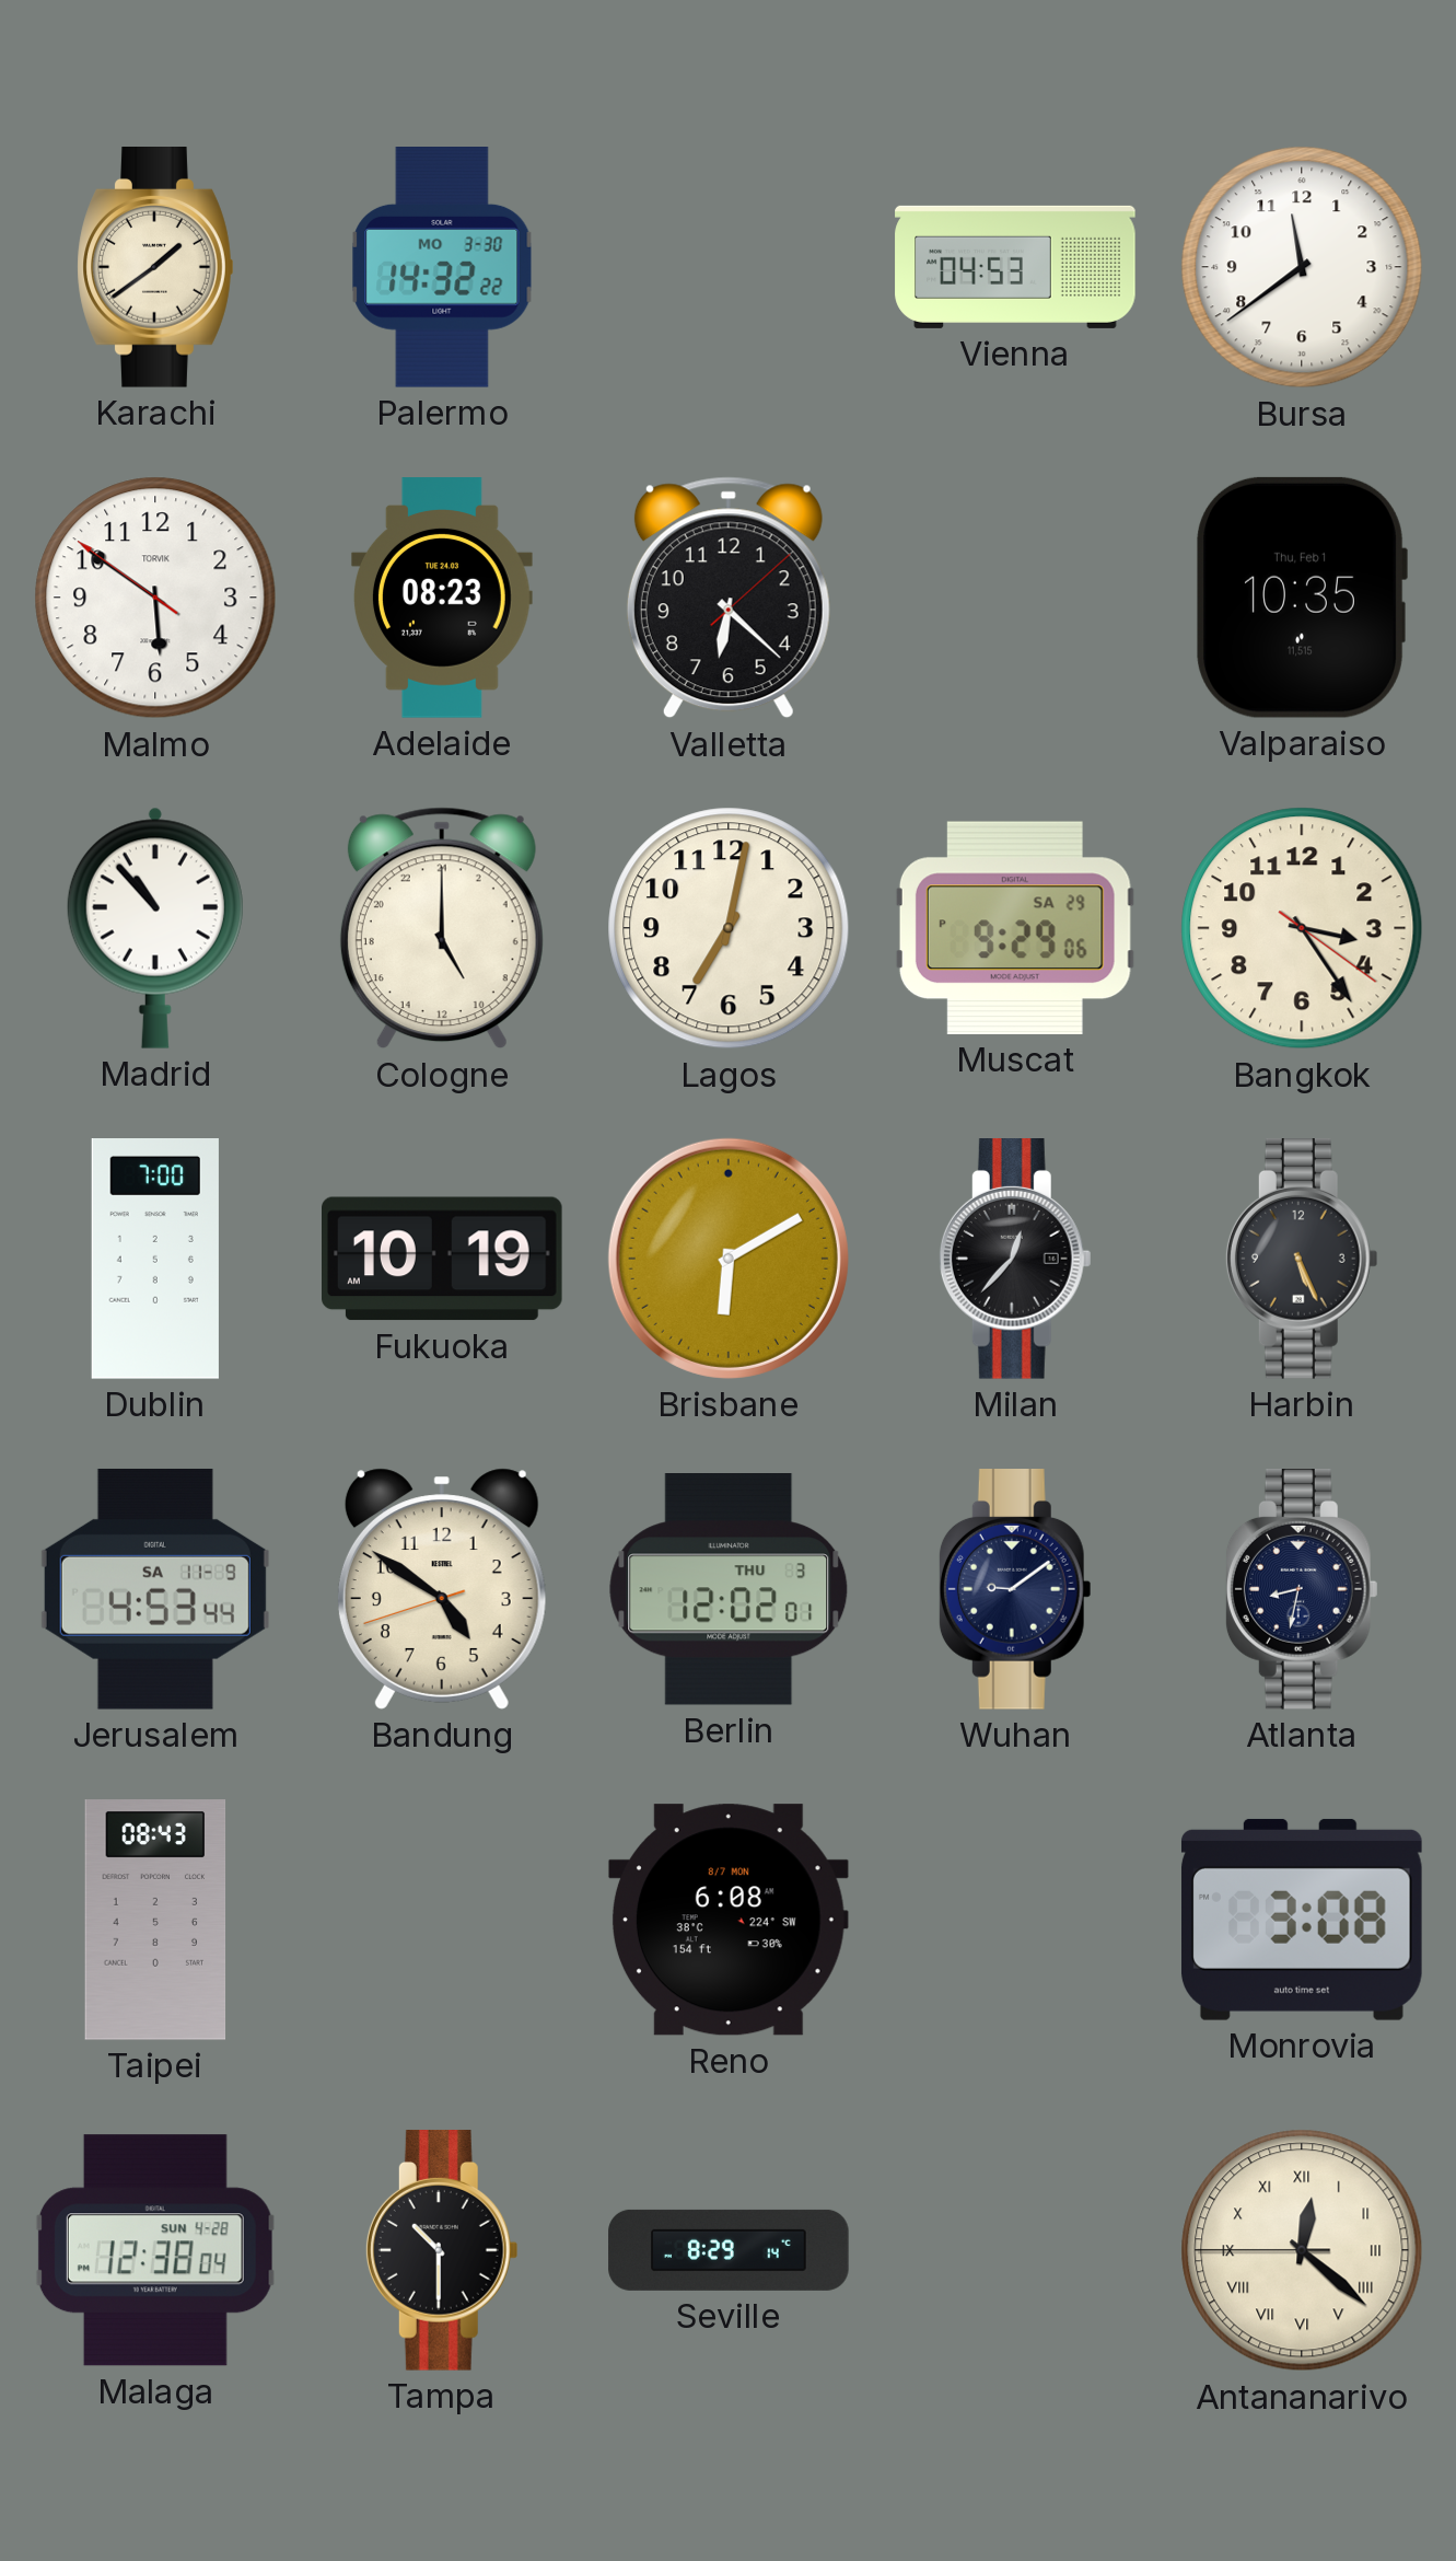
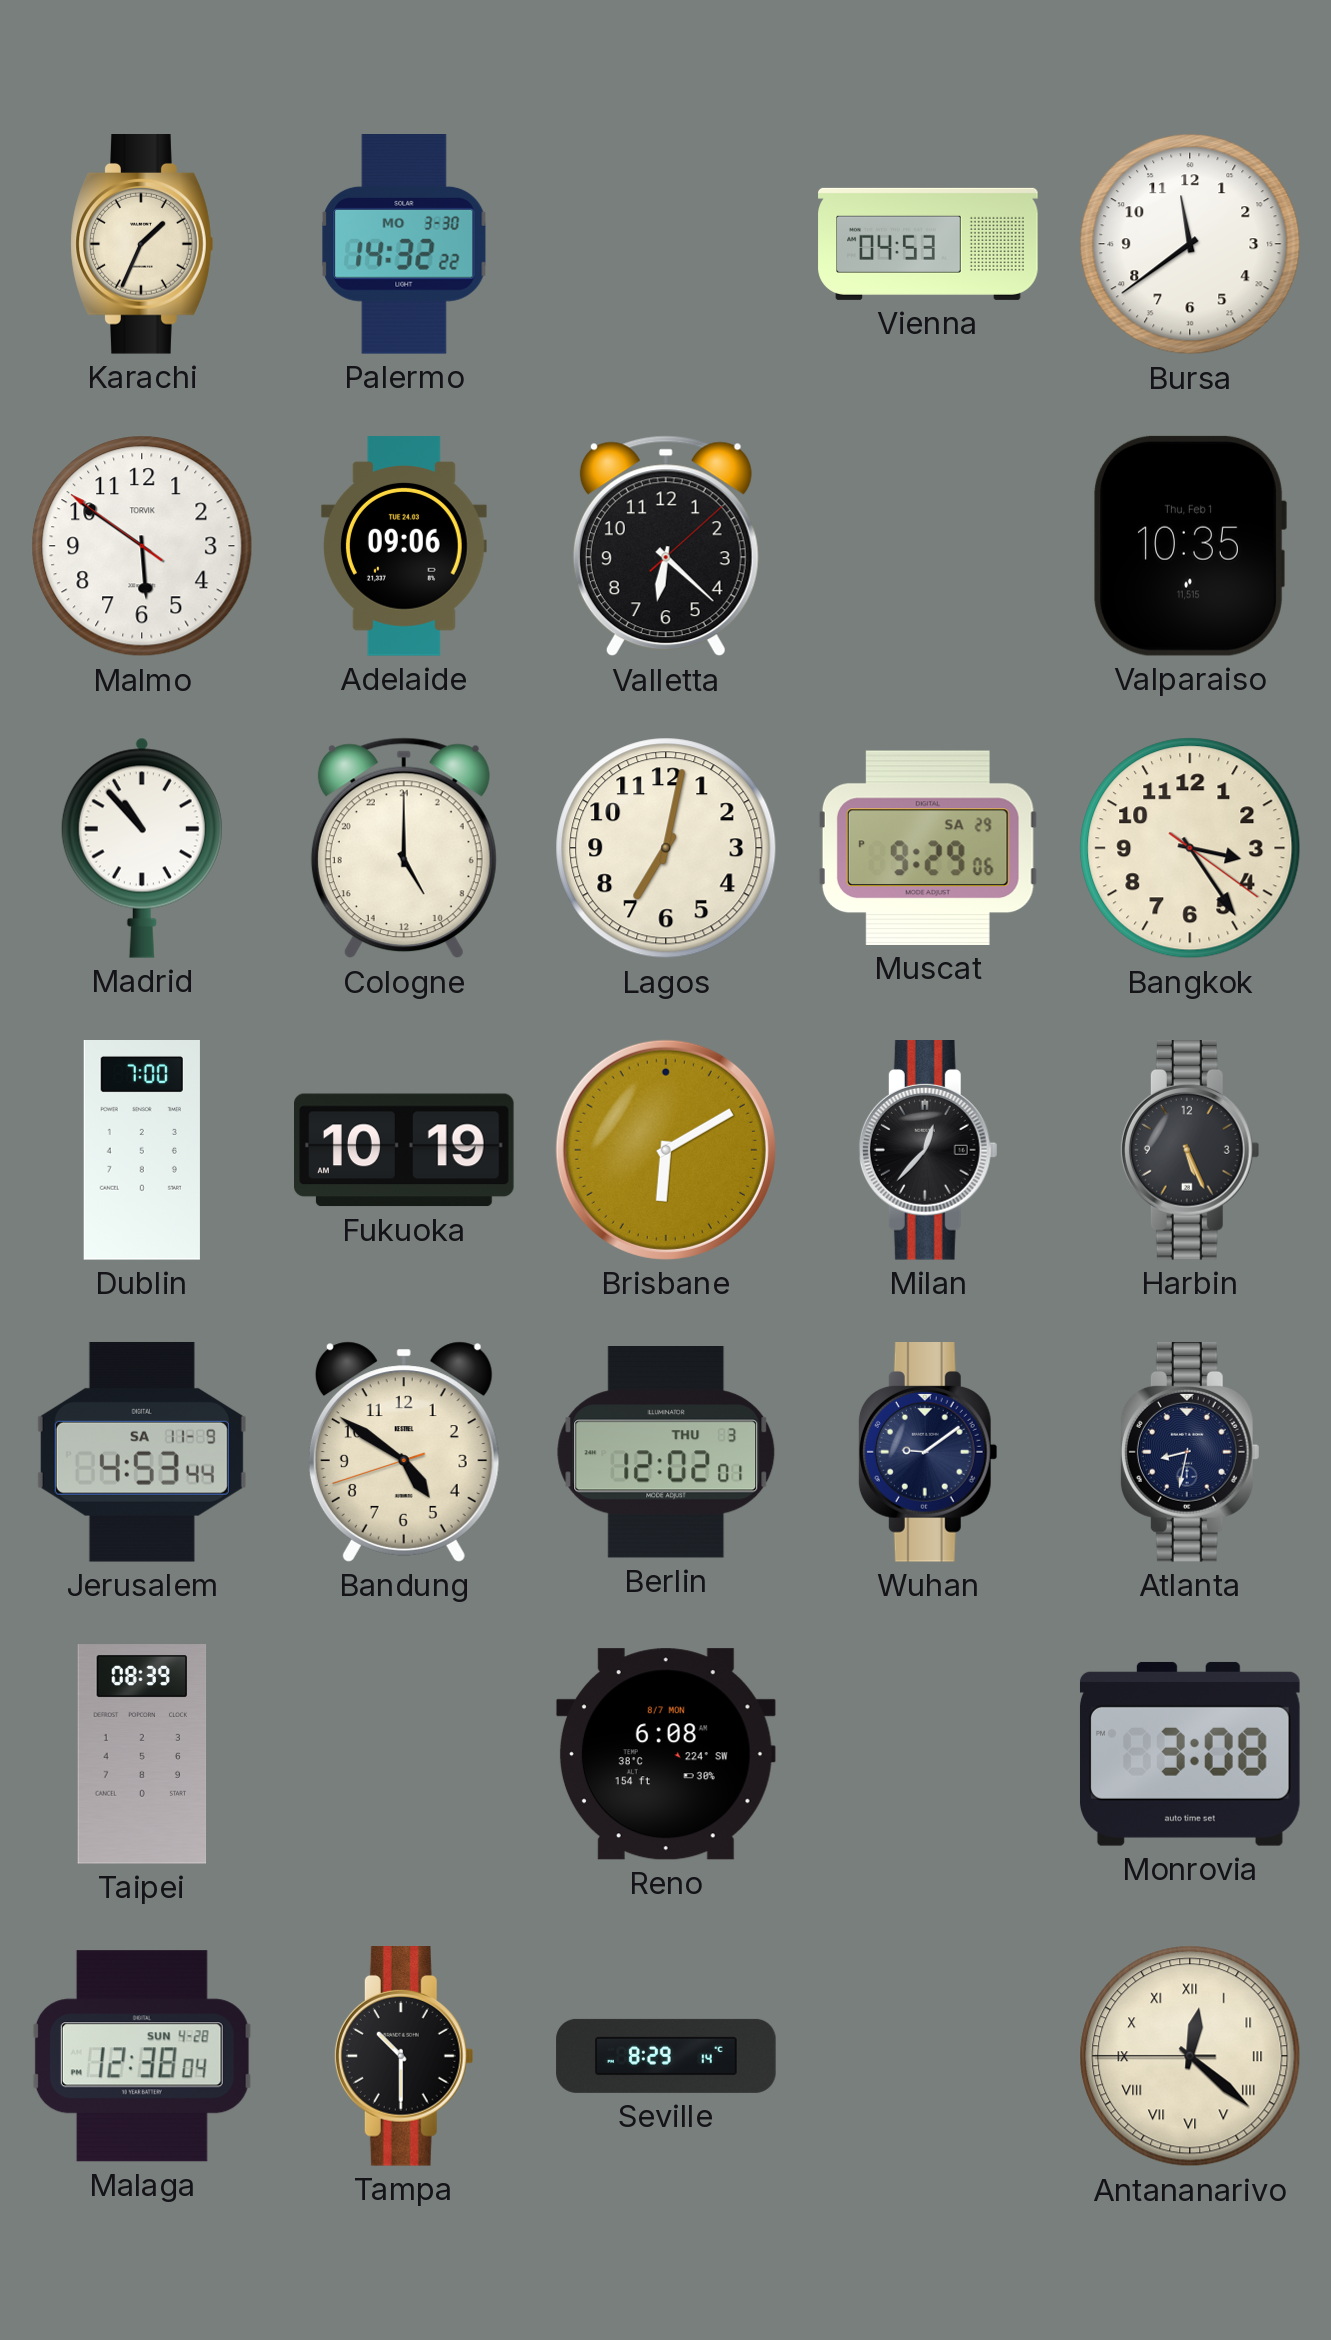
Karachi: 1:39 -> 1:34 (142, 245)
Adelaide: 08:23 -> 09:06 (404, 546)
Taipei: 08:43 -> 08:39 (142, 1754)
